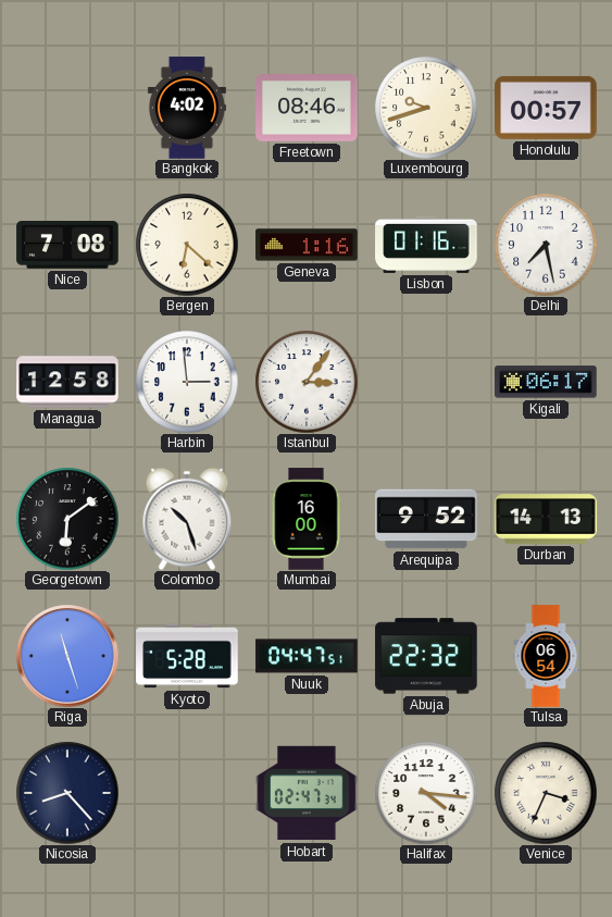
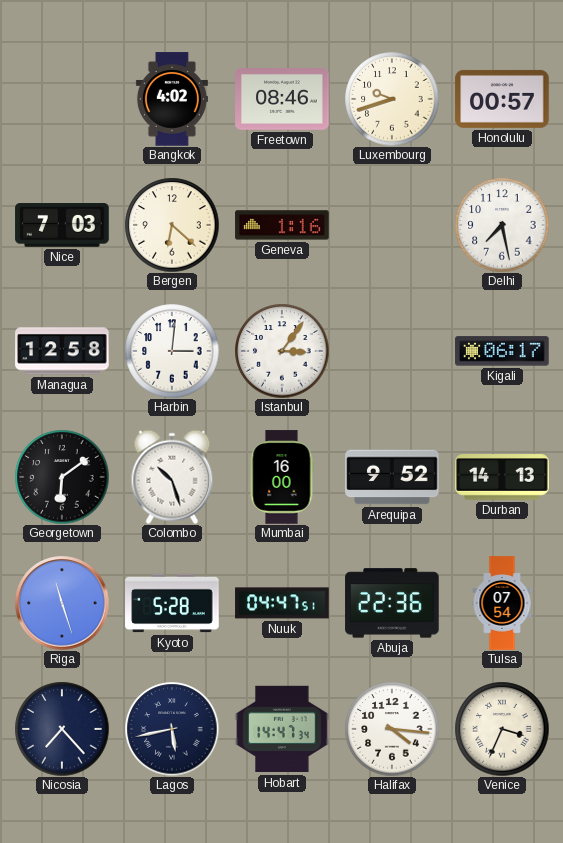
Nice: 7:08 -> 7:03 (62, 225)
Lisbon: 01:16 -> none (426, 245)
Harbin: 2:59 -> 3:01 (172, 351)
Abuja: 22:32 -> 22:36 (392, 603)
Tulsa: 06:54 -> 07:54 (502, 603)
Nicosia: 8:23 -> 7:23 (62, 729)
Lagos: none -> 5:43 (172, 729)
Hobart: 02:47 -> 14:47 (282, 729)
